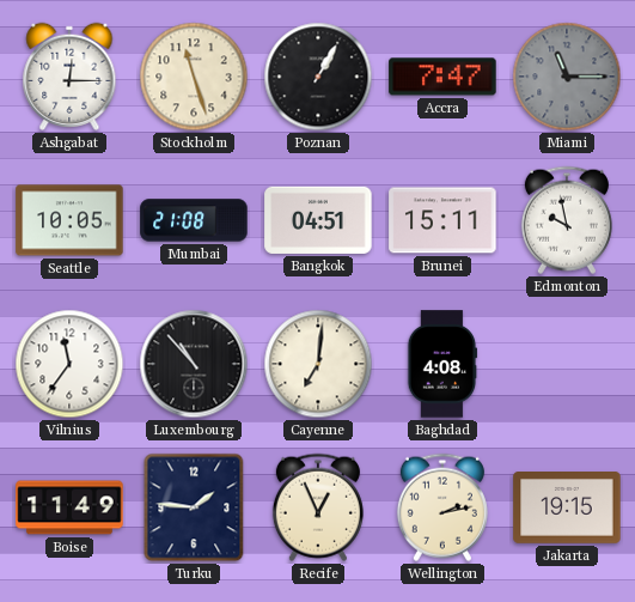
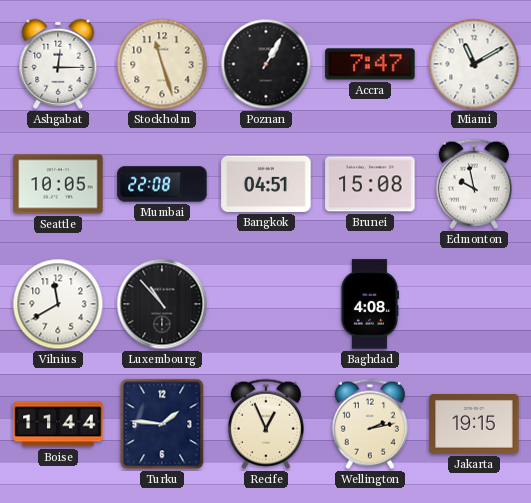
Miami: 11:15 -> 11:10 (474, 64)
Miami dial: grey -> white (474, 64)
Mumbai: 21:08 -> 22:08 (162, 184)
Brunei: 15:11 -> 15:08 (370, 184)
Vilnius: 11:36 -> 11:40 (58, 304)
Cayenne: 7:01 -> none (318, 364)
Boise: 11:49 -> 11:44 (58, 424)
